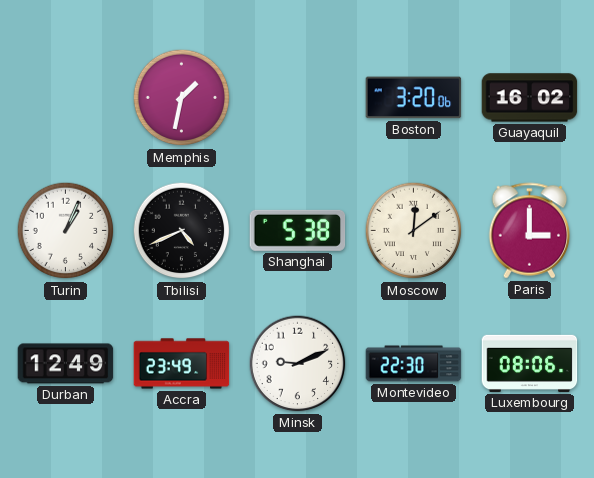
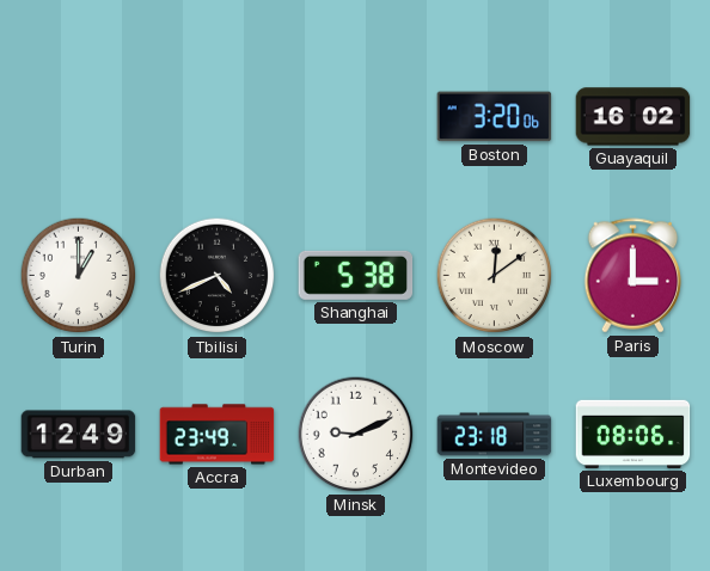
Memphis: 1:32 -> none (182, 98)
Turin: 1:04 -> 1:00 (79, 276)
Montevideo: 22:30 -> 23:18 (495, 435)
